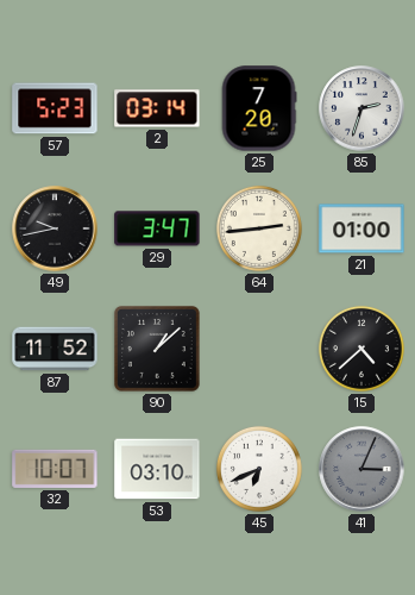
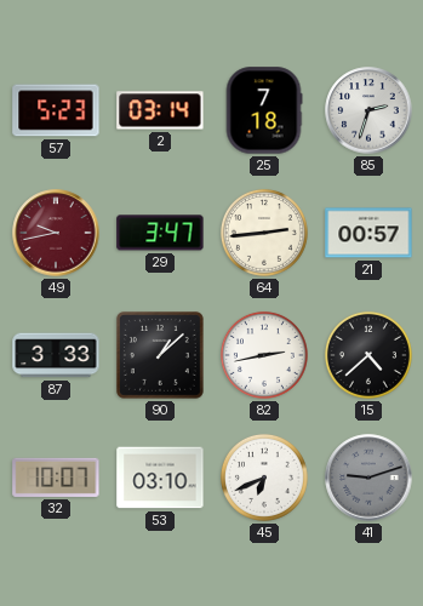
25: 7:20 -> 7:18 (264, 110)
49 dial: black -> burgundy (56, 233)
21: 01:00 -> 00:57 (368, 233)
87: 11:52 -> 3:33 (56, 355)
82: none -> 2:43 (264, 355)
41: 3:04 -> 9:12 (368, 478)
